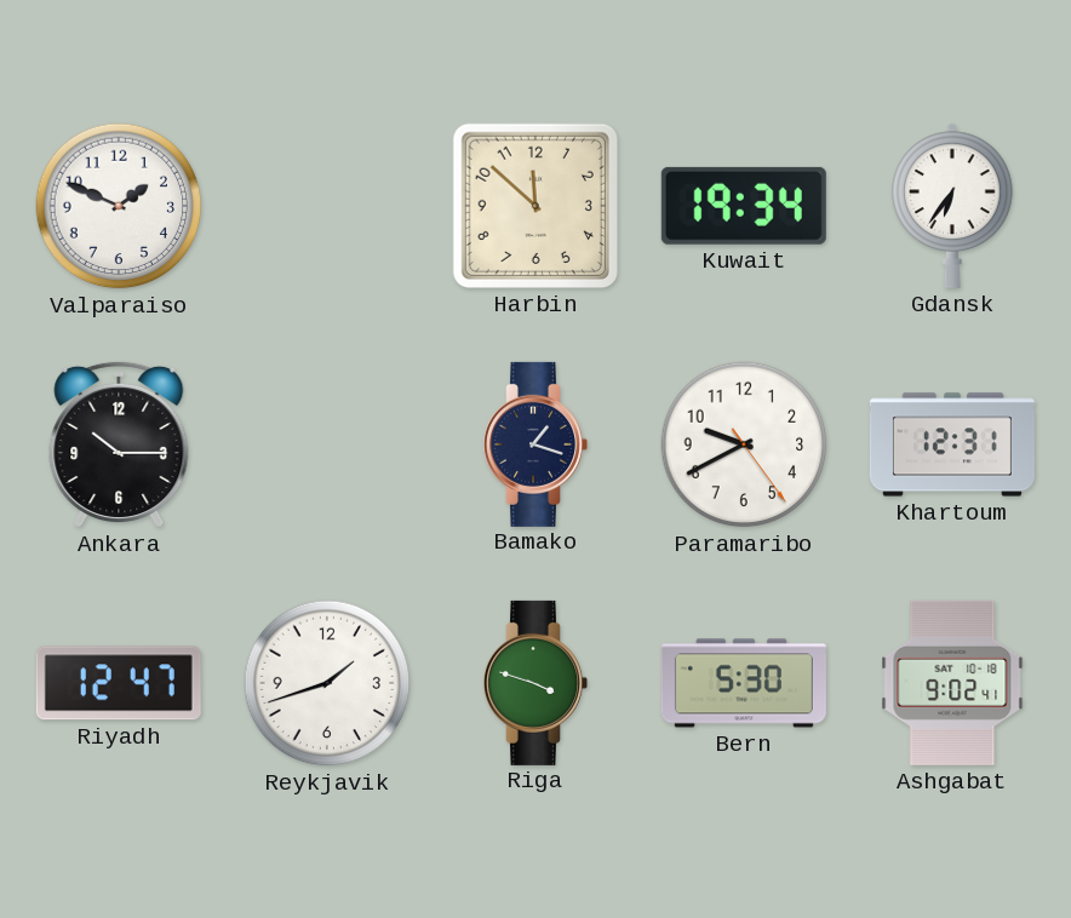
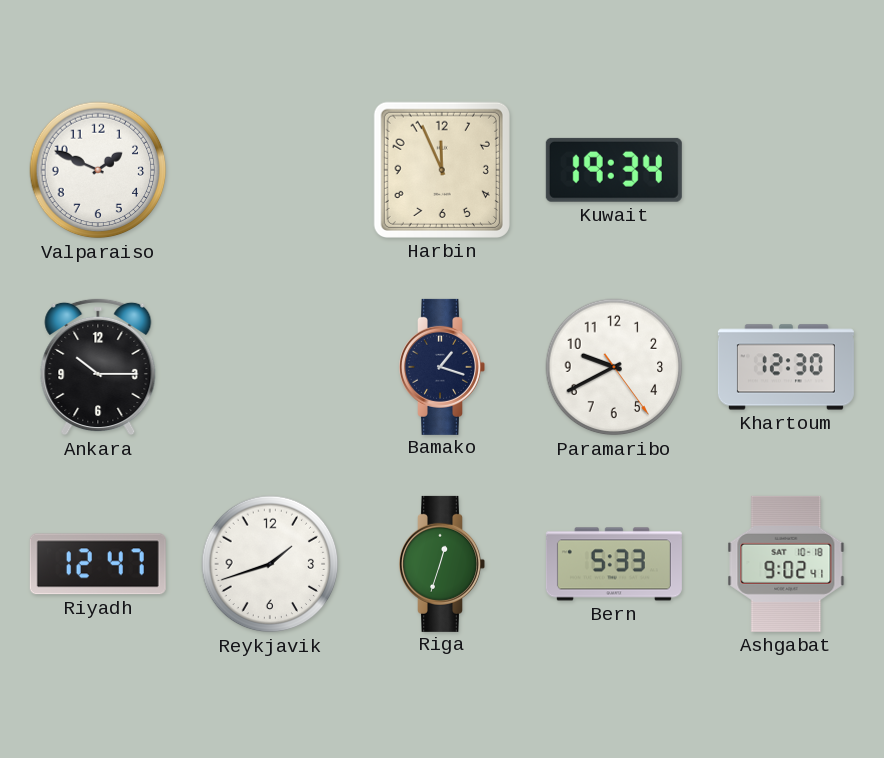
Harbin: 11:52 -> 11:56 (442, 170)
Gdansk: 6:36 -> none (953, 206)
Khartoum: 12:31 -> 12:30 (786, 367)
Riga: 3:48 -> 12:33 (442, 564)
Bern: 5:30 -> 5:33 (614, 564)
